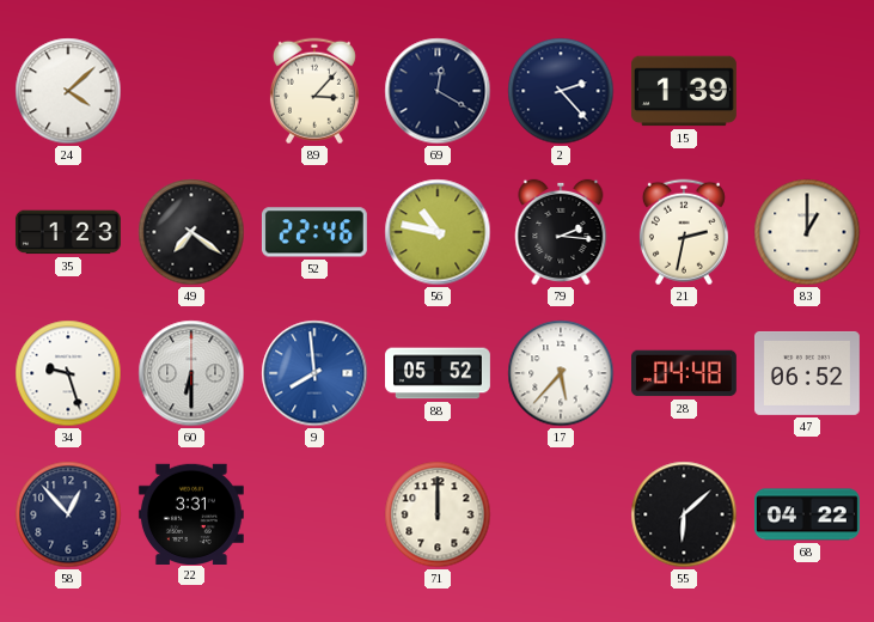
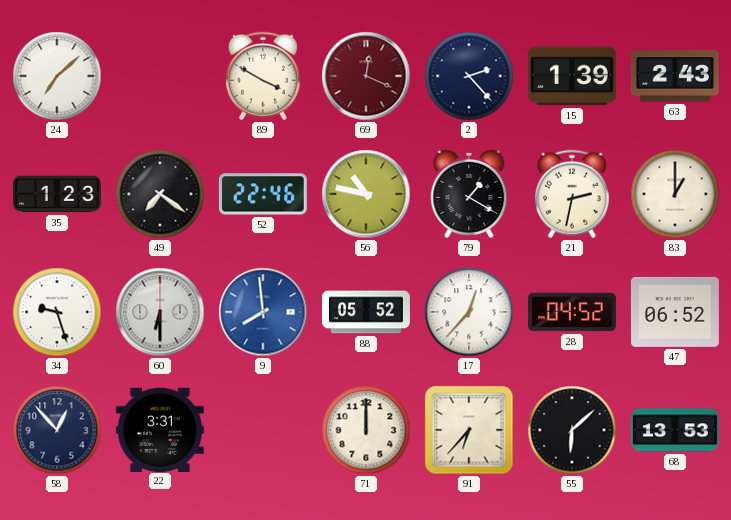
24: 4:08 -> 7:08 (57, 76)
89: 3:07 -> 3:50 (263, 76)
69: 12:20 -> 12:19 (366, 76)
69 dial: navy -> burgundy (366, 76)
63: none -> 2:43 (675, 76)
79: 2:16 -> 1:20 (469, 194)
17: 5:37 -> 12:37 (469, 312)
28: 04:48 -> 04:52 (572, 312)
91: none -> 6:37 (469, 430)
68: 04:22 -> 13:53 (675, 430)
